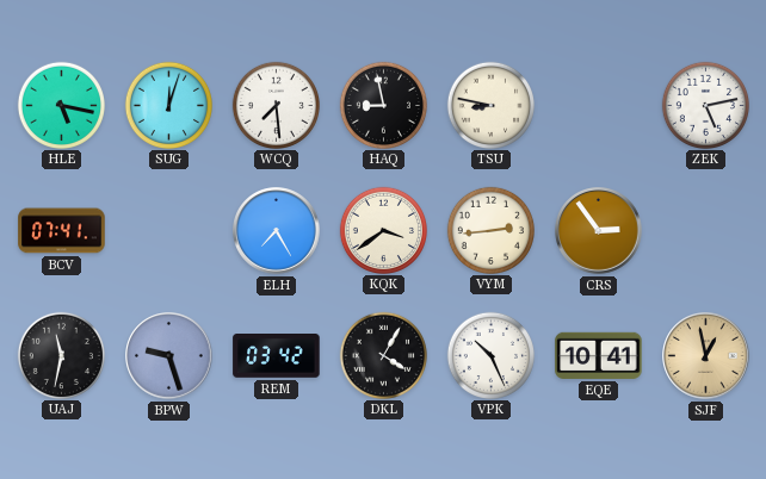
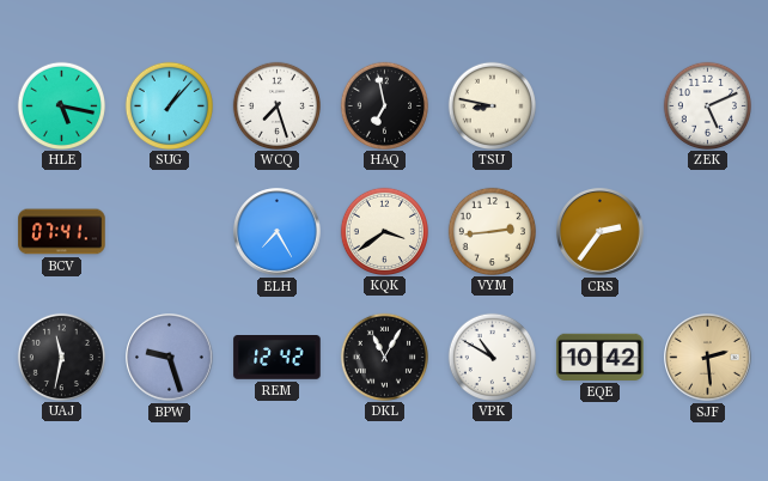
SUG: 12:03 -> 1:07 (169, 105)
WCQ: 7:29 -> 7:27 (276, 105)
HAQ: 8:58 -> 6:58 (384, 105)
ZEK: 5:13 -> 5:11 (707, 105)
CRS: 2:54 -> 2:36 (601, 232)
REM: 03:42 -> 12:42 (278, 358)
DKL: 4:05 -> 11:05 (384, 357)
VPK: 10:26 -> 10:50 (492, 357)
EQE: 10:41 -> 10:42 (601, 357)
SJF: 12:58 -> 2:29 (708, 358)
